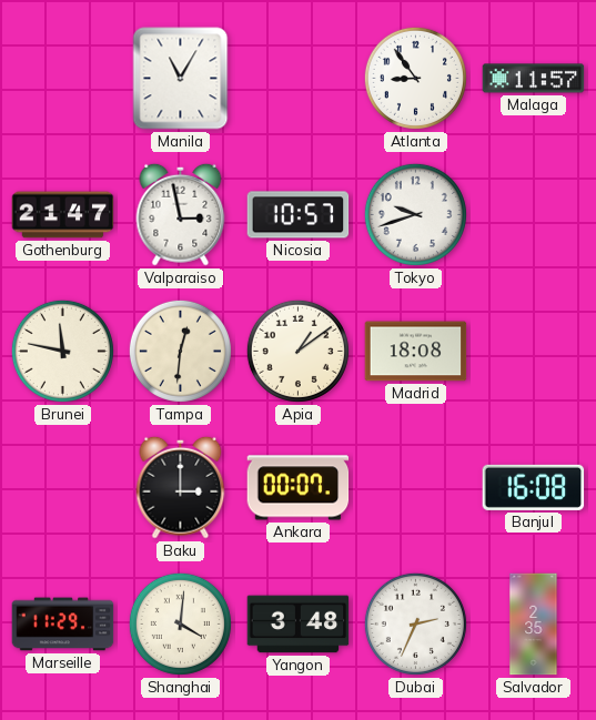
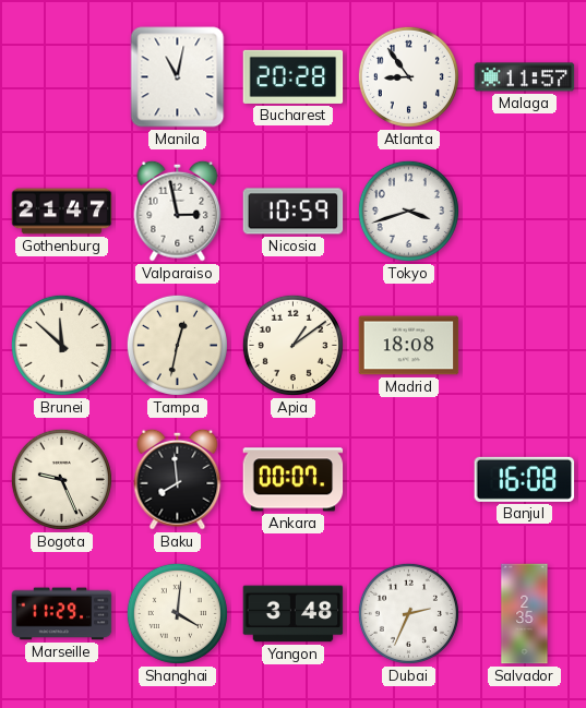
Manila: 11:05 -> 11:02 (178, 77)
Bucharest: none -> 20:28 (294, 76)
Nicosia: 10:57 -> 10:59 (294, 212)
Tokyo: 9:42 -> 3:42 (408, 211)
Brunei: 11:47 -> 11:52 (61, 345)
Tampa: 12:31 -> 12:32 (177, 345)
Bogota: none -> 9:26 (61, 479)
Baku: 3:00 -> 7:59 (178, 479)
